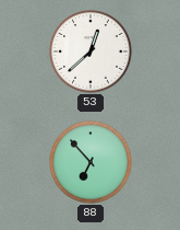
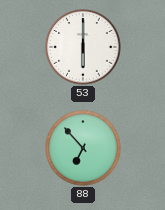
53: 12:38 -> 6:00 (83, 47)
